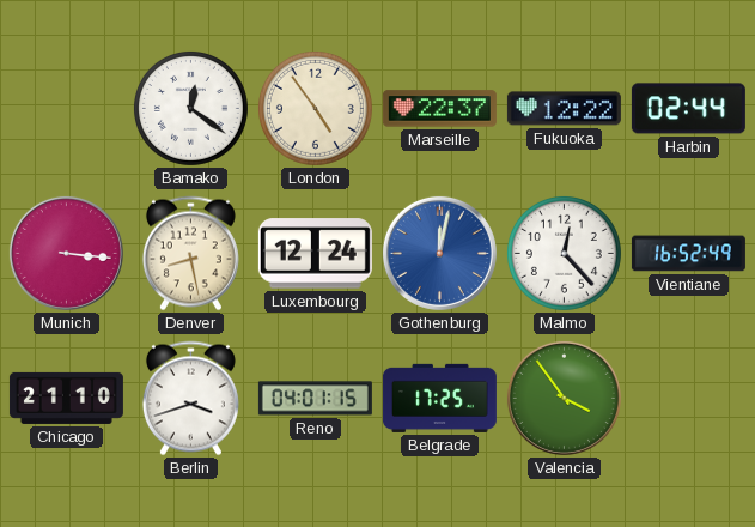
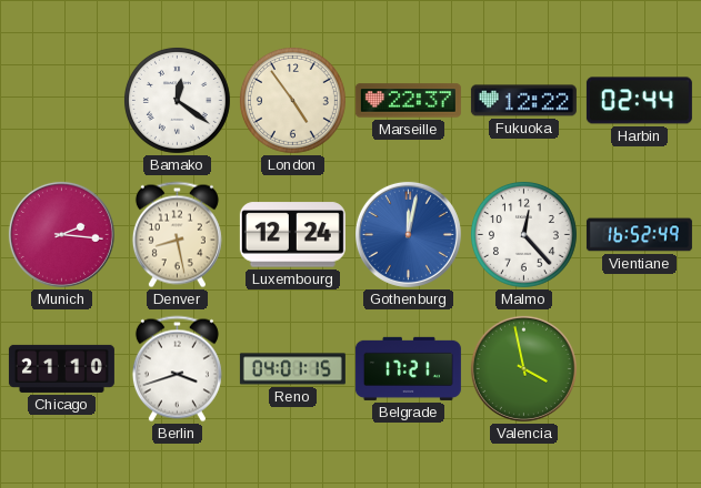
Munich: 3:16 -> 2:16 (61, 234)
Belgrade: 17:25 -> 17:21 (408, 368)
Valencia: 3:54 -> 3:58 (523, 368)
